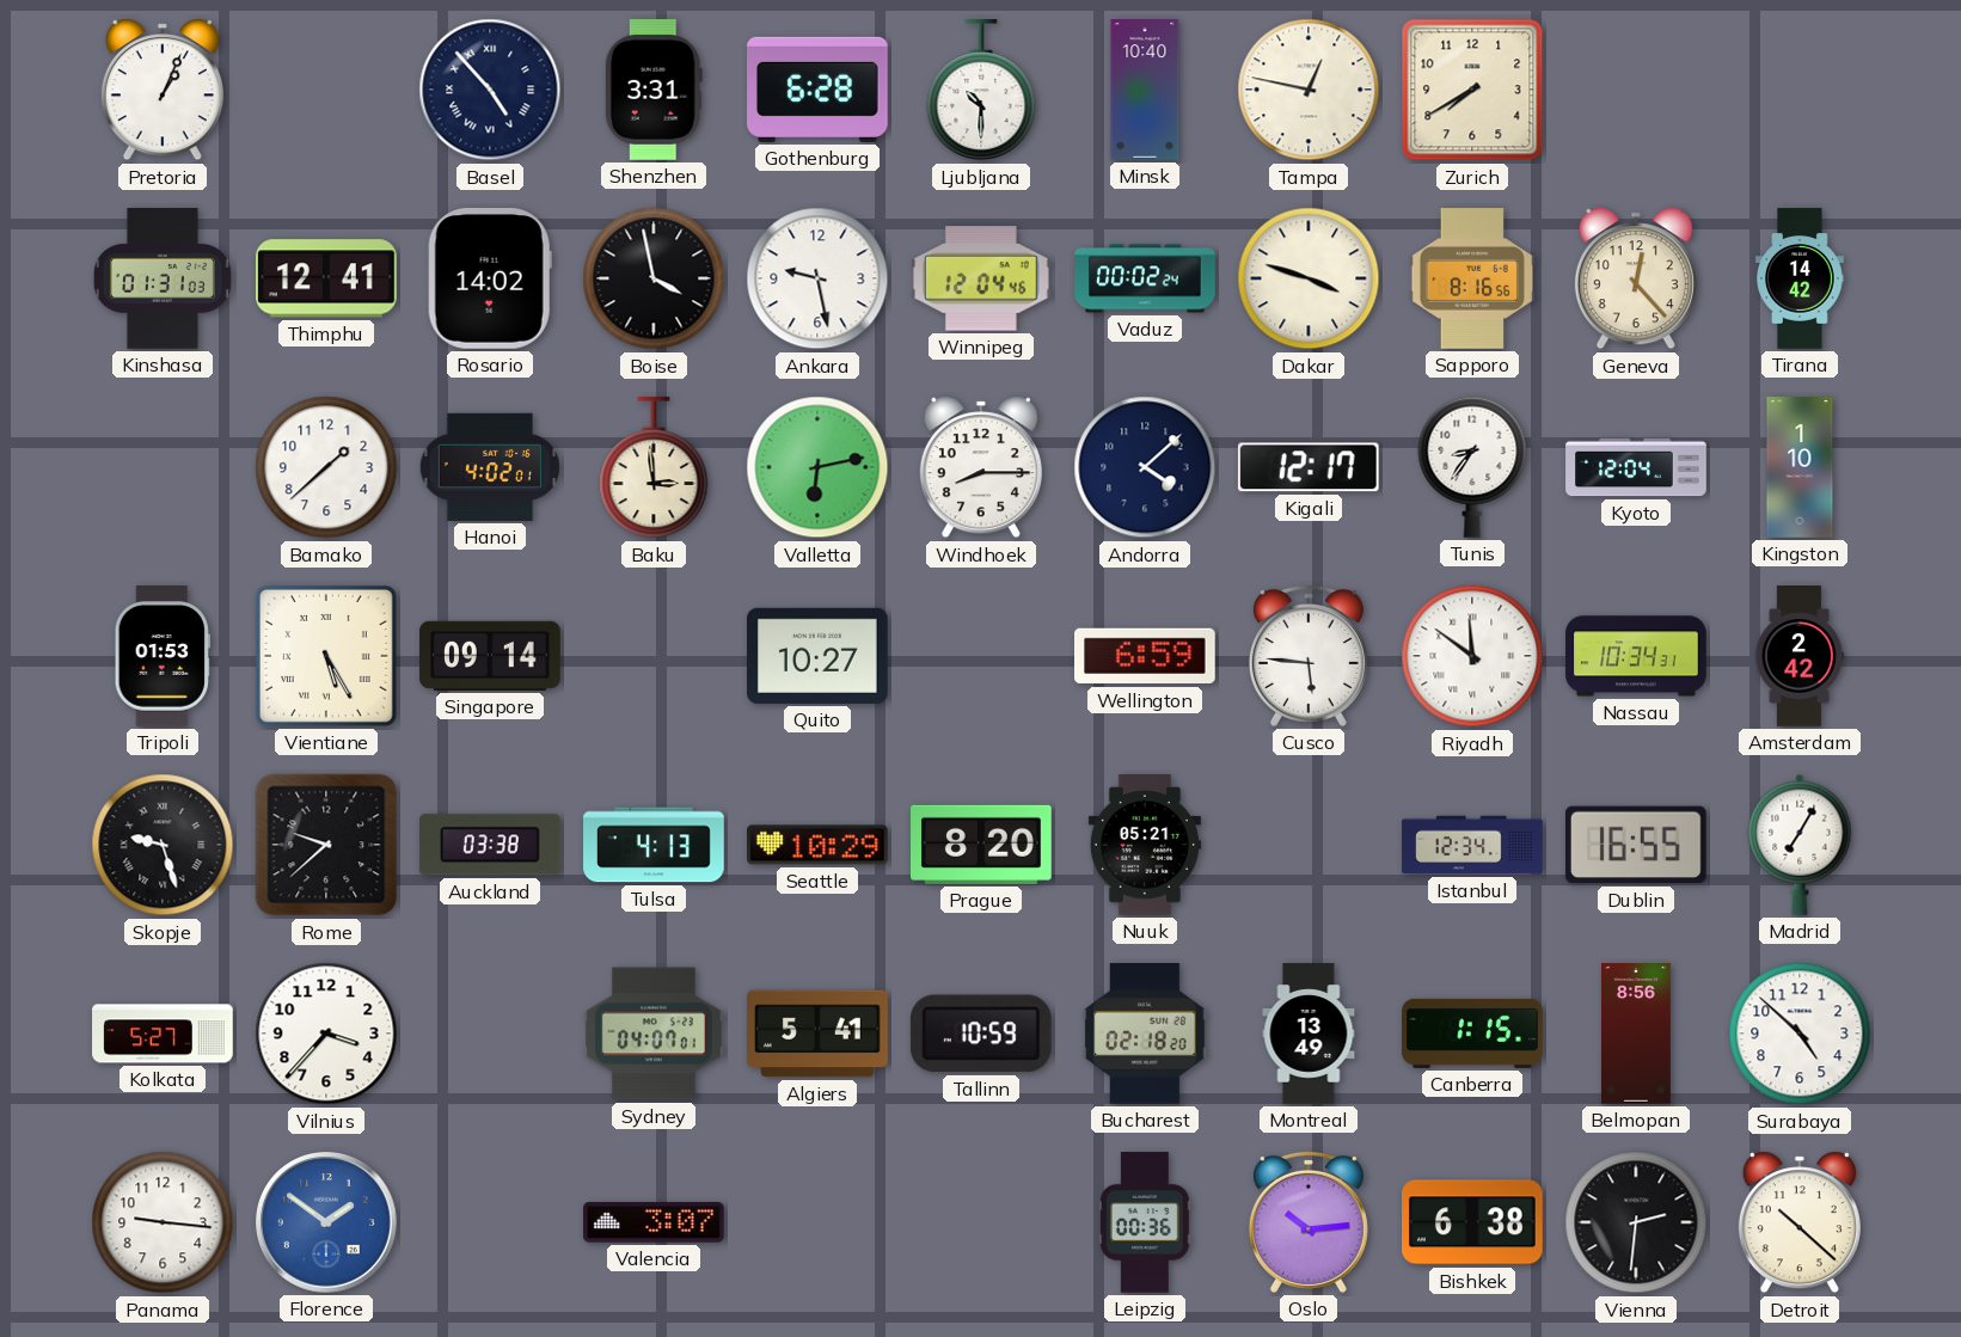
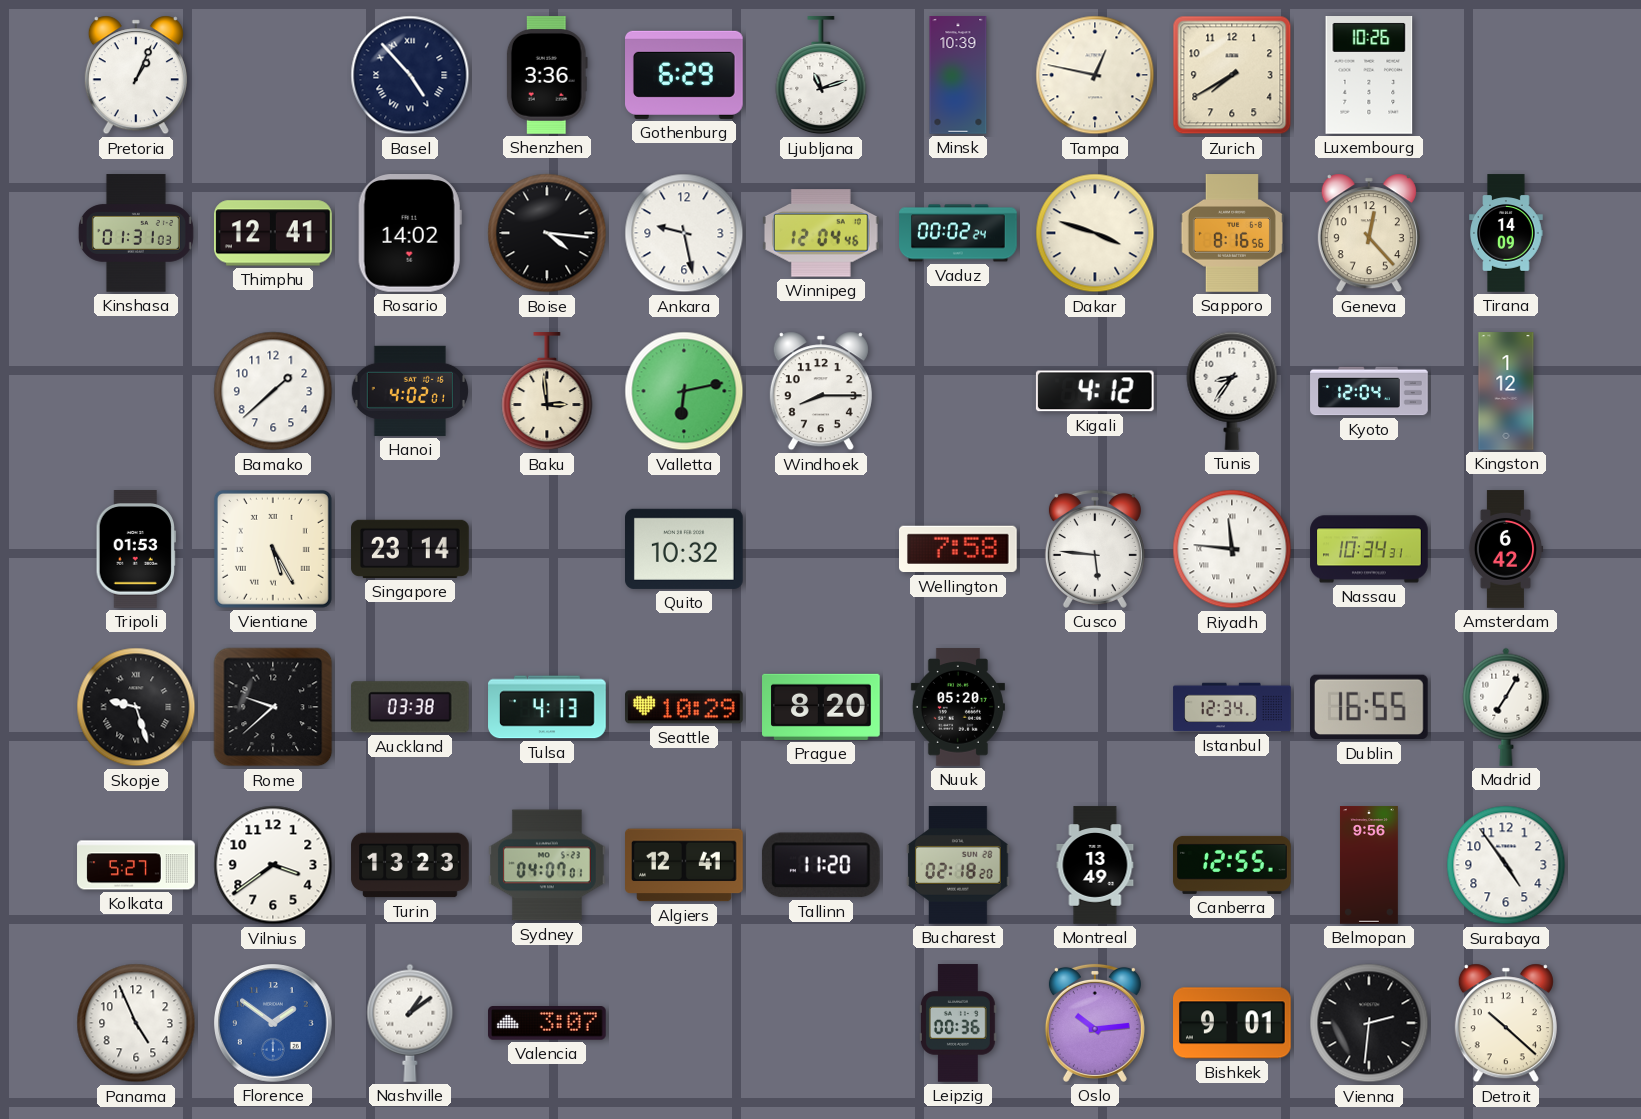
Shenzhen: 3:31 -> 3:36 (547, 76)
Gothenburg: 6:28 -> 6:29 (685, 75)
Ljubljana: 10:30 -> 11:12 (821, 76)
Minsk: 10:40 -> 10:39 (958, 75)
Luxembourg: none -> 10:26 (1369, 76)
Boise: 3:58 -> 4:16 (547, 233)
Tirana: 14:42 -> 14:09 (1506, 233)
Andorra: 4:08 -> none (1145, 467)
Kigali: 12:17 -> 4:12 (1095, 391)
Kingston: 1:10 -> 1:12 (1506, 391)
Singapore: 09:14 -> 23:14 (410, 549)
Quito: 10:27 -> 10:32 (685, 549)
Wellington: 6:59 -> 7:58 (959, 549)
Riyadh: 11:51 -> 11:46 (1232, 549)
Amsterdam: 2:42 -> 6:42 (1506, 549)
Nuuk: 05:21 -> 05:20 (958, 707)
Vilnius: 3:37 -> 3:39 (273, 865)
Turin: none -> 13:23 (410, 865)
Algiers: 5:41 -> 12:41 (684, 865)
Tallinn: 10:59 -> 11:20 (821, 865)
Canberra: 1:15 -> 12:55 (1232, 865)
Belmopan: 8:56 -> 9:56 (1369, 865)
Surabaya: 4:52 -> 4:54 (1506, 865)
Panama: 9:16 -> 4:56 (136, 1023)
Nashville: none -> 1:09 (410, 1023)
Bishkek: 6:38 -> 9:01 (1233, 1023)
